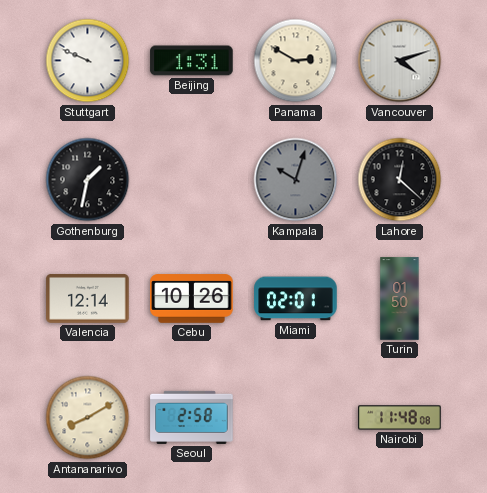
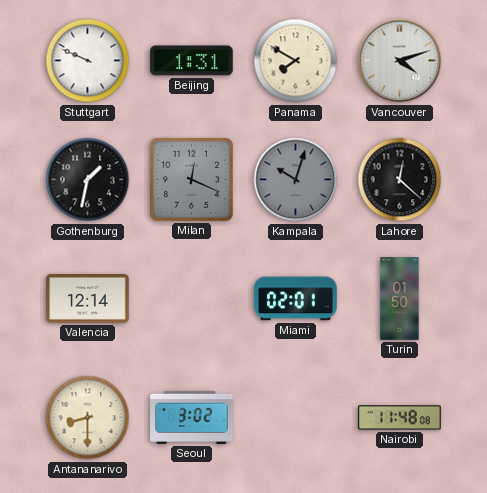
Panama: 2:50 -> 7:50 (296, 61)
Milan: none -> 12:19 (191, 179)
Cebu: 10:26 -> none (192, 299)
Antananarivo: 8:10 -> 8:30 (88, 418)
Seoul: 2:58 -> 3:02 (192, 417)
